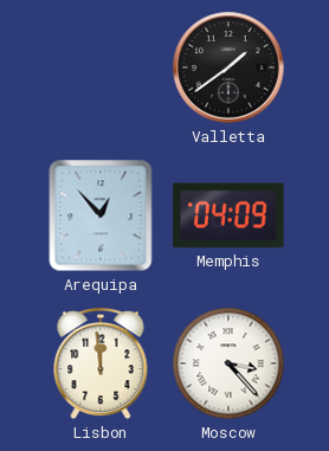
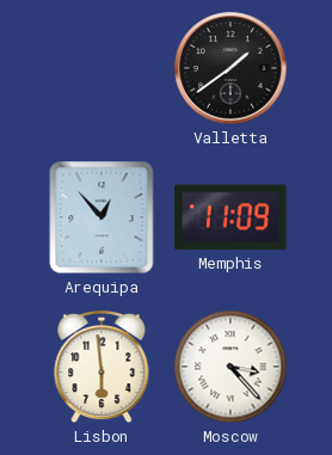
Memphis: 04:09 -> 11:09 (230, 217)
Lisbon: 11:59 -> 5:59 (102, 367)
